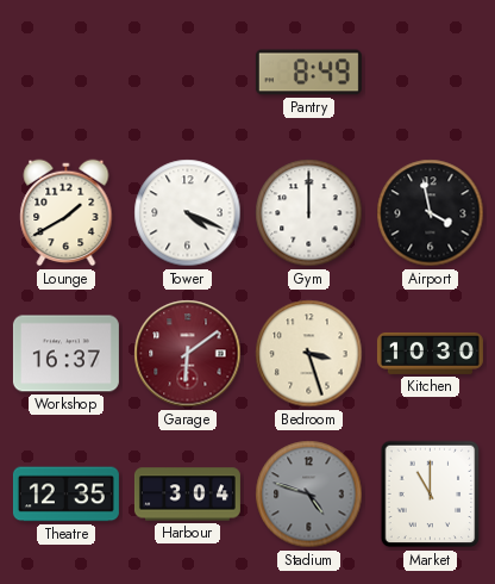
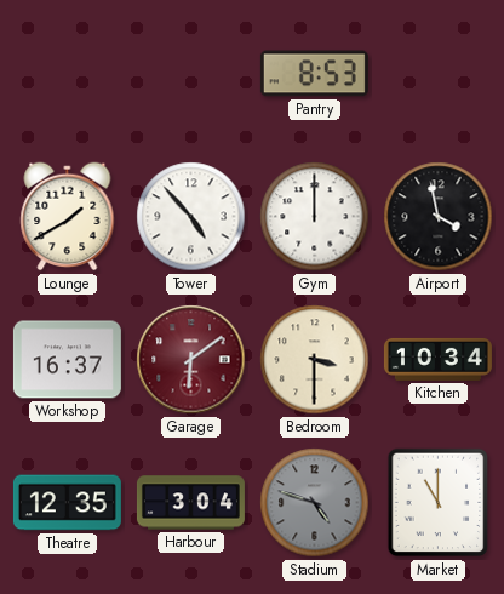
Pantry: 8:49 -> 8:53 (314, 74)
Tower: 4:19 -> 4:53 (191, 217)
Bedroom: 3:27 -> 3:30 (315, 360)
Kitchen: 10:30 -> 10:34 (437, 359)
